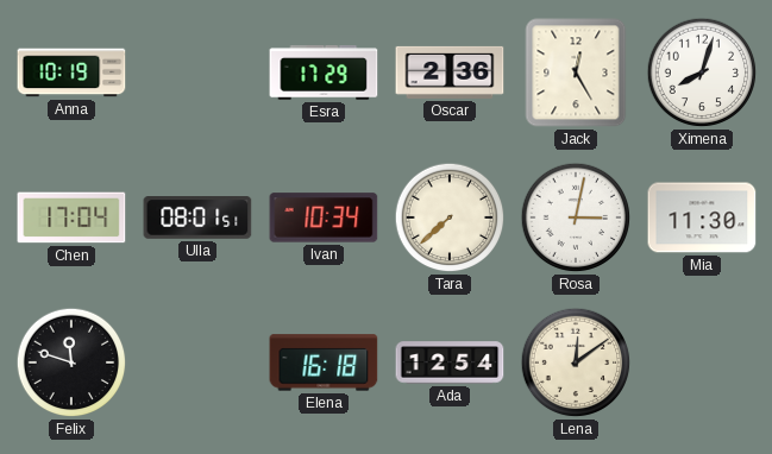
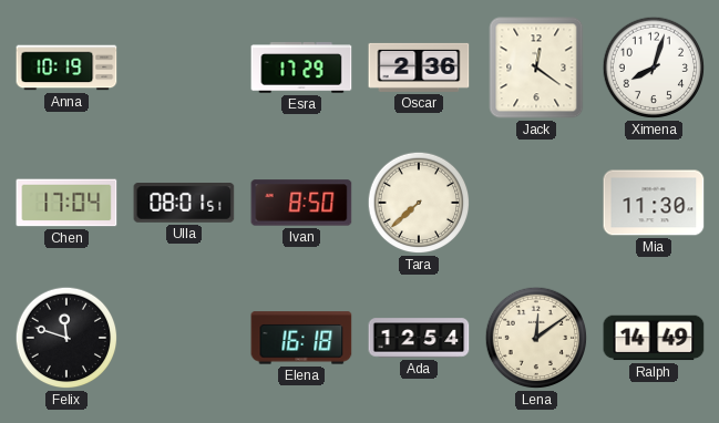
Jack: 12:25 -> 12:21 (536, 68)
Ivan: 10:34 -> 8:50 (301, 203)
Rosa: 3:02 -> none (576, 217)
Ralph: none -> 14:49 (654, 338)
